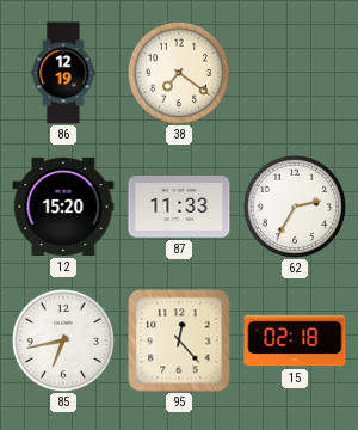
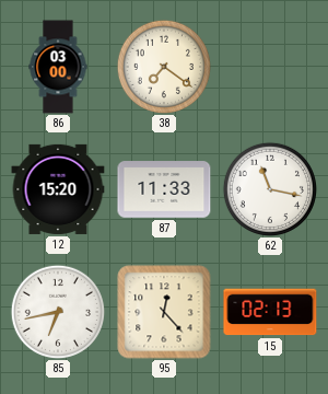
86: 12:19 -> 03:00 (58, 67)
62: 2:35 -> 11:17 (269, 188)
15: 02:18 -> 02:13 (270, 312)
